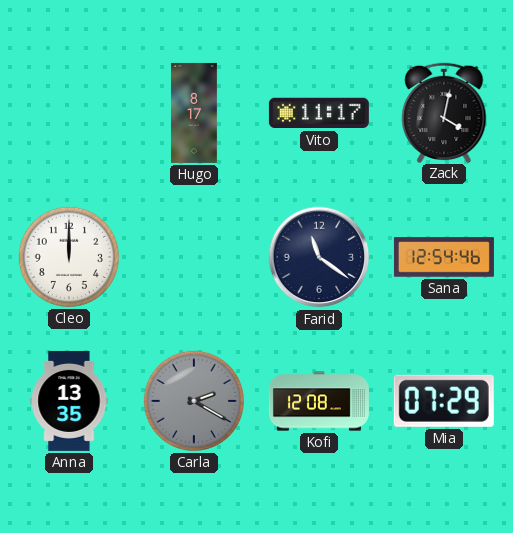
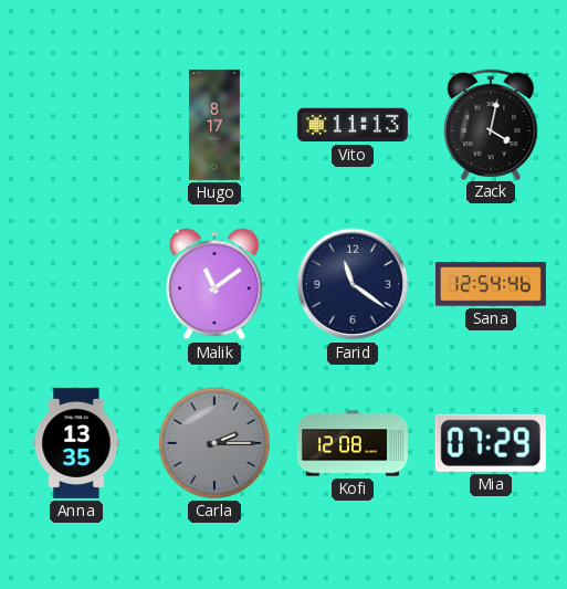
Vito: 11:17 -> 11:13 (353, 125)
Cleo: 12:00 -> none (69, 257)
Malik: none -> 11:09 (214, 284)
Carla: 2:20 -> 2:15 (214, 443)
